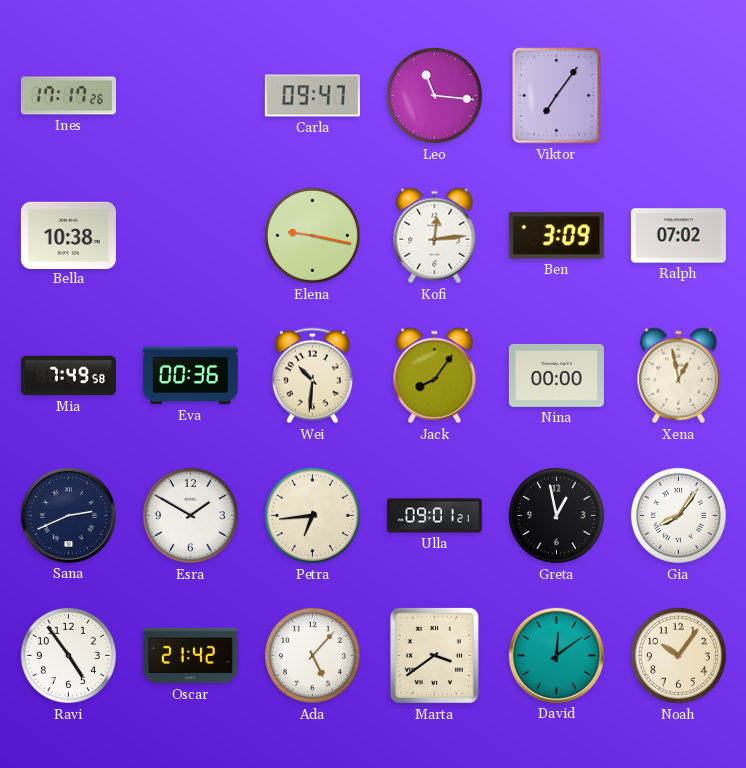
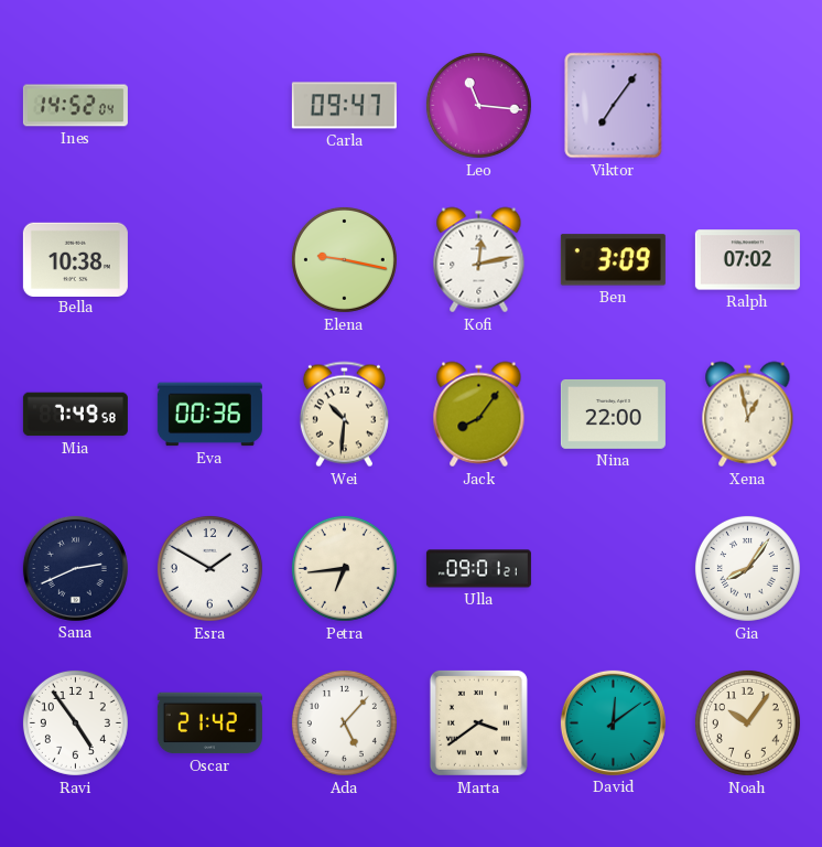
Ines: 17:17 -> 14:52 (75, 106)
Kofi: 12:14 -> 12:13 (479, 260)
Nina: 00:00 -> 22:00 (613, 414)
Greta: 12:58 -> none (556, 515)
